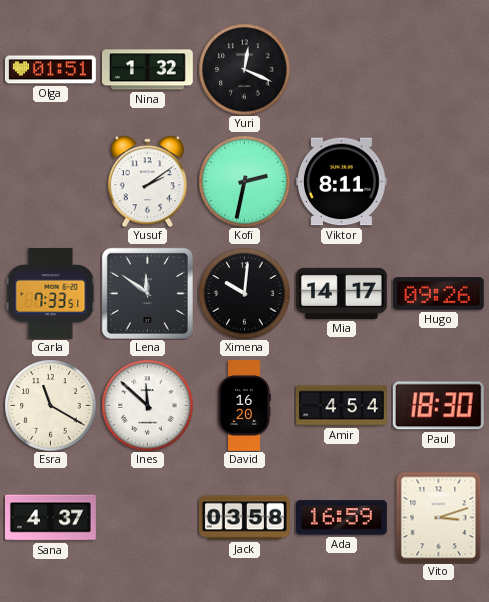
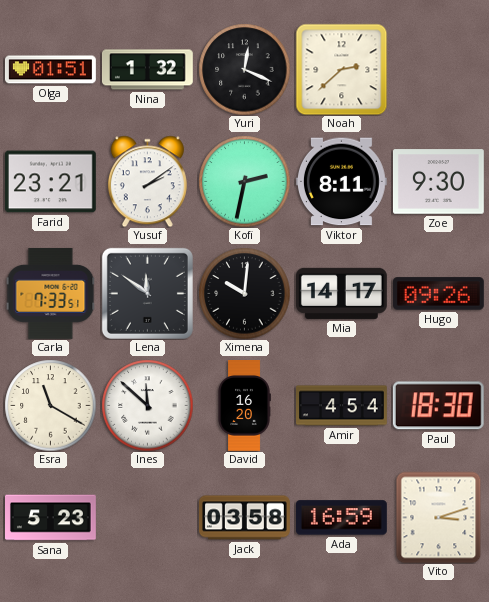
Noah: none -> 2:38 (341, 69)
Farid: none -> 23:21 (50, 182)
Zoe: none -> 9:30 (438, 182)
Sana: 4:37 -> 5:23 (51, 518)
